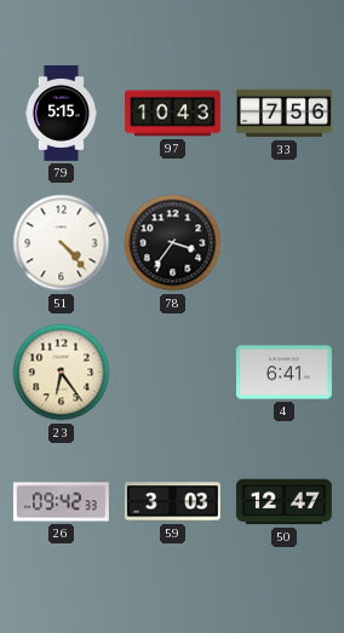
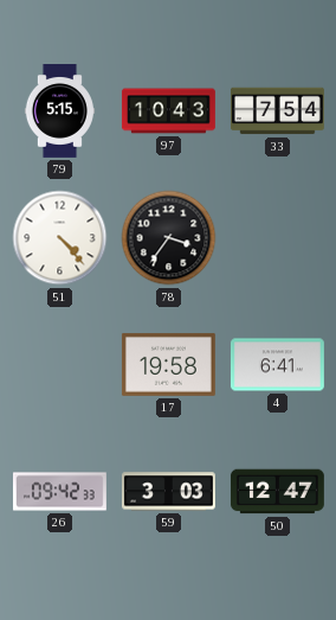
33: 7:56 -> 7:54 (277, 111)
23: 6:24 -> none (62, 373)
17: none -> 19:58 (168, 364)
